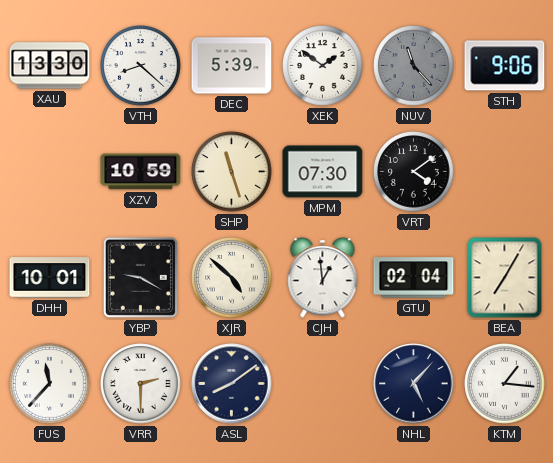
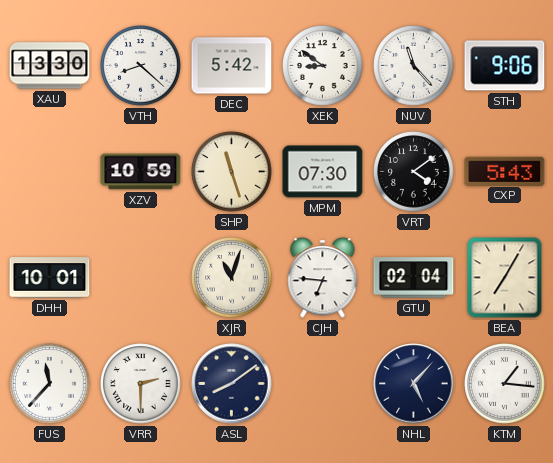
DEC: 5:39 -> 5:42 (232, 66)
XEK: 1:51 -> 8:51 (323, 66)
NUV dial: grey -> white (414, 66)
CXP: none -> 5:43 (505, 171)
YBP: 9:20 -> none (140, 277)
XJR: 4:52 -> 11:03 (232, 278)
CJH: 12:59 -> 6:46 (323, 278)
